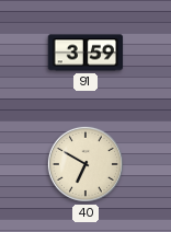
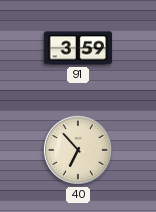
40: 6:50 -> 6:53 (78, 150)
